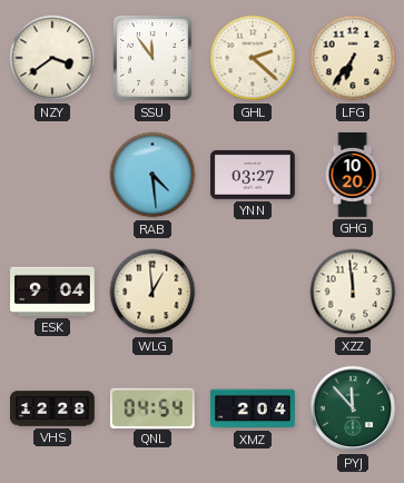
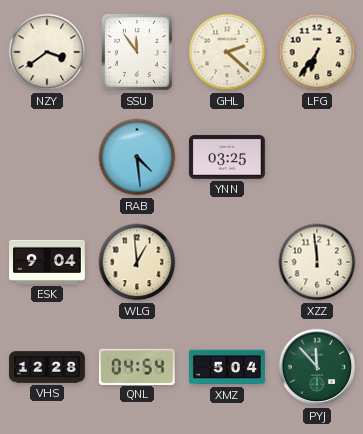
YNN: 03:27 -> 03:25 (228, 157)
GHG: 10:20 -> none (353, 176)
XMZ: 2:04 -> 5:04 (228, 367)
